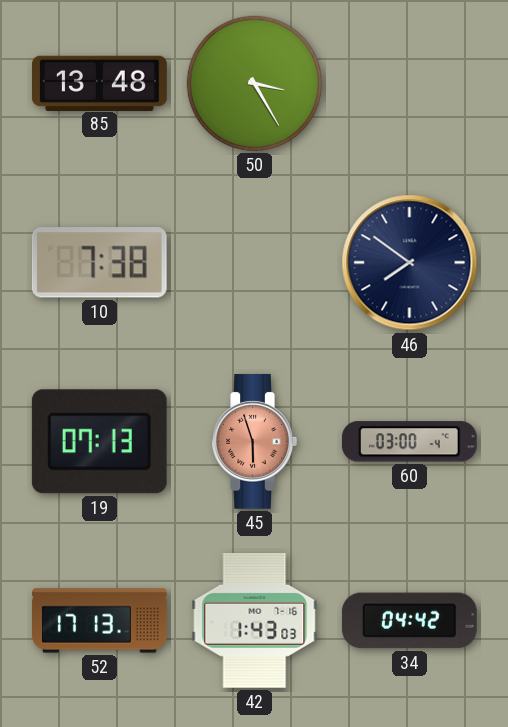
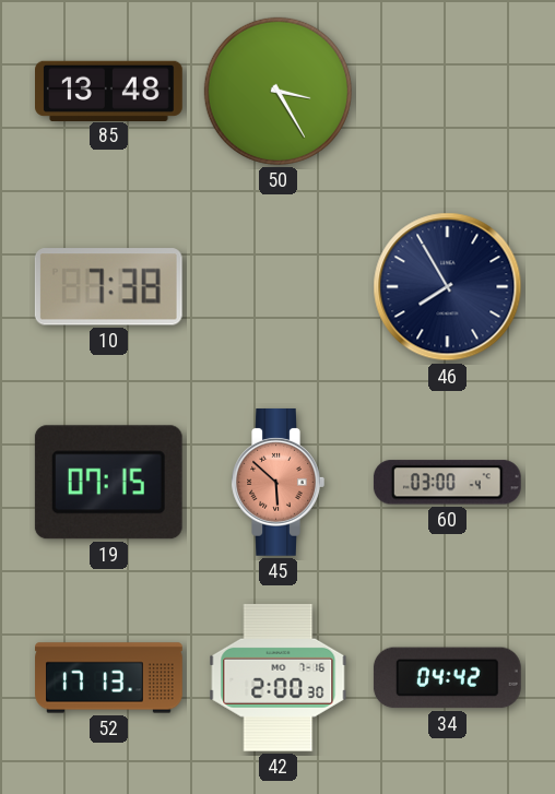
46: 7:51 -> 7:55 (448, 287)
19: 07:13 -> 07:15 (108, 483)
45: 5:57 -> 5:52 (277, 483)
42: 1:43 -> 2:00 (279, 677)
